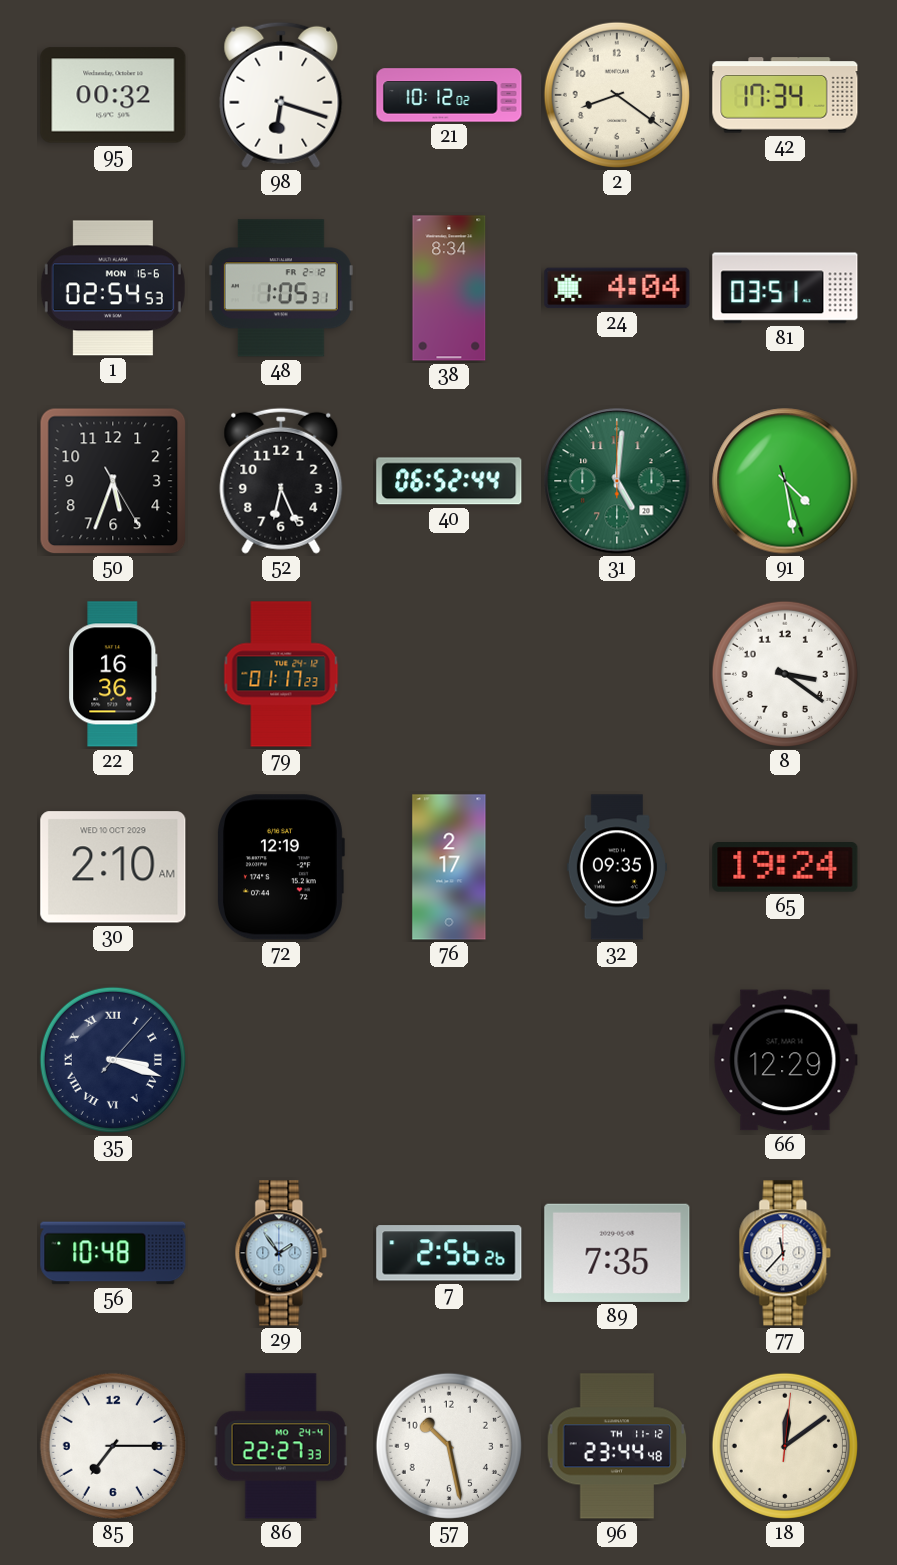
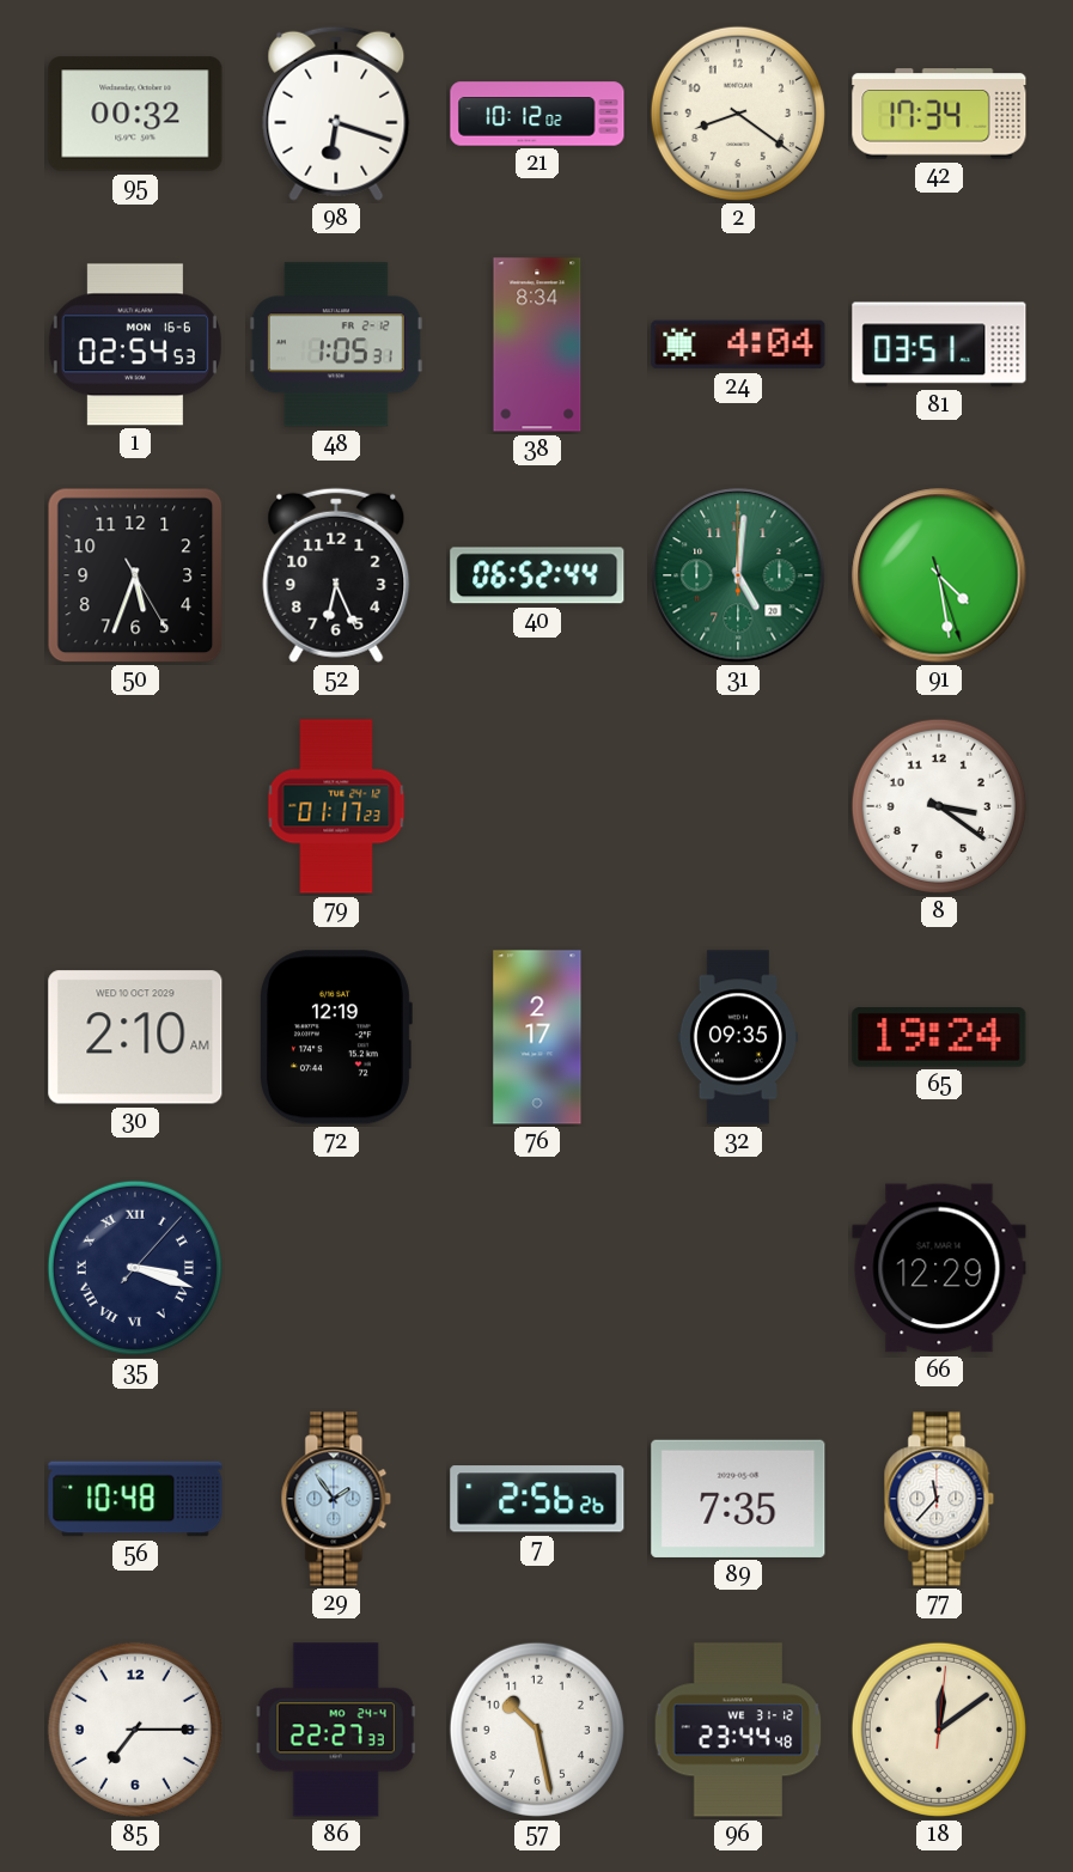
22: 16:36 -> none (113, 674)
96 date: TH 11-12 -> WE 31-12 (738, 1730)
